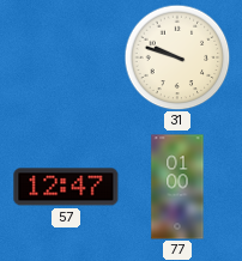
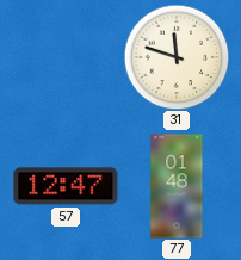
31: 9:48 -> 11:48 (177, 57)
77: 01:00 -> 01:48 (177, 186)
